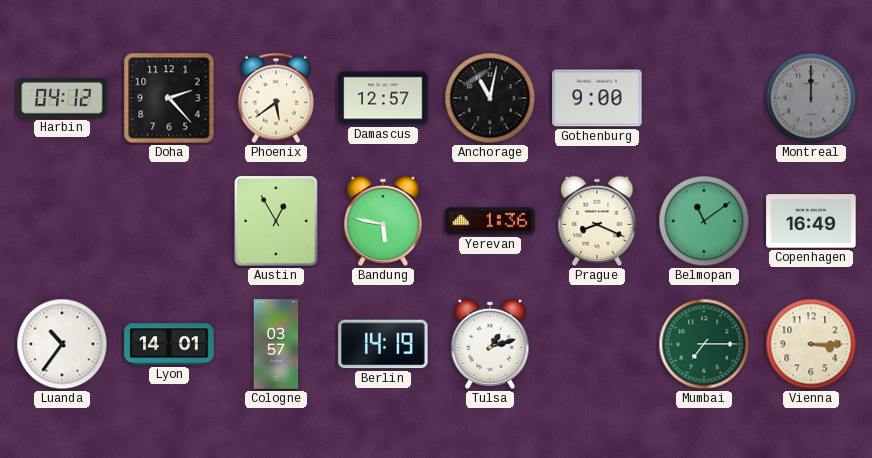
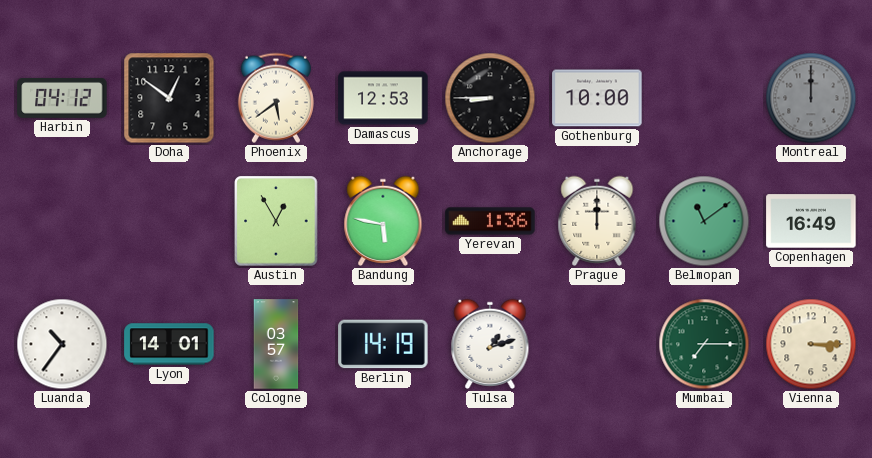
Doha: 2:23 -> 12:51 (169, 98)
Damascus: 12:57 -> 12:53 (383, 98)
Anchorage: 11:02 -> 8:45 (490, 98)
Gothenburg: 9:00 -> 10:00 (597, 98)
Prague: 8:19 -> 12:00 (597, 221)
